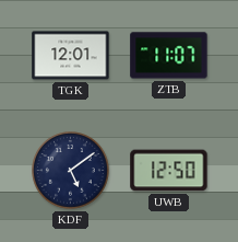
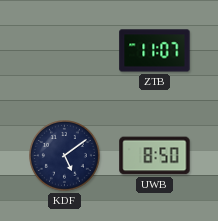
TGK: 12:01 -> none (71, 56)
UWB: 12:50 -> 8:50 (155, 156)
